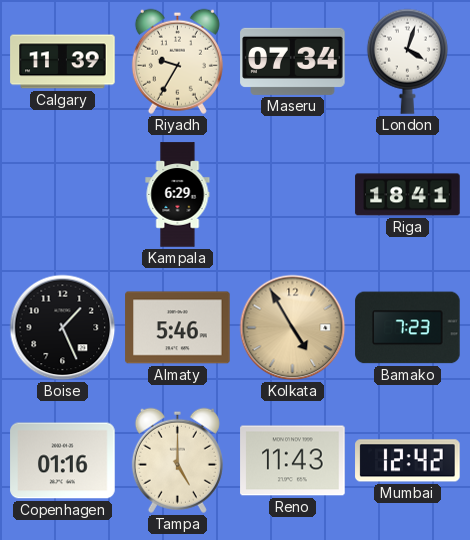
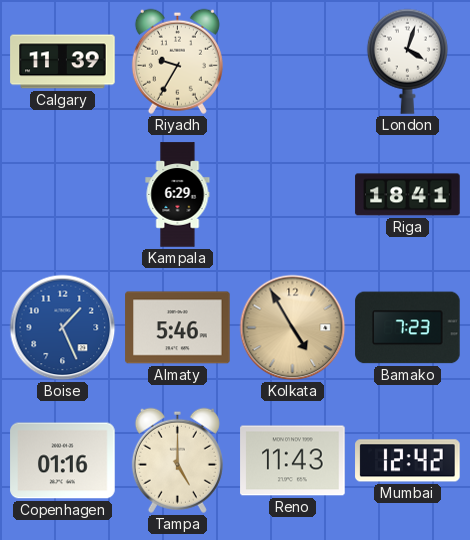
Maseru: 07:34 -> none (293, 61)
Boise dial: black -> blue (63, 328)
